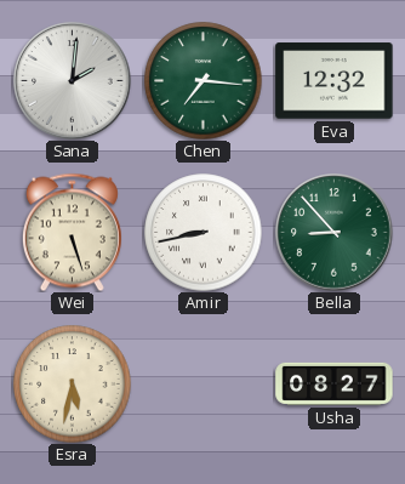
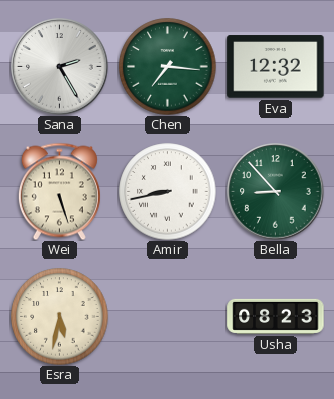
Sana: 2:01 -> 2:25 (60, 67)
Usha: 08:27 -> 08:23 (276, 316)
